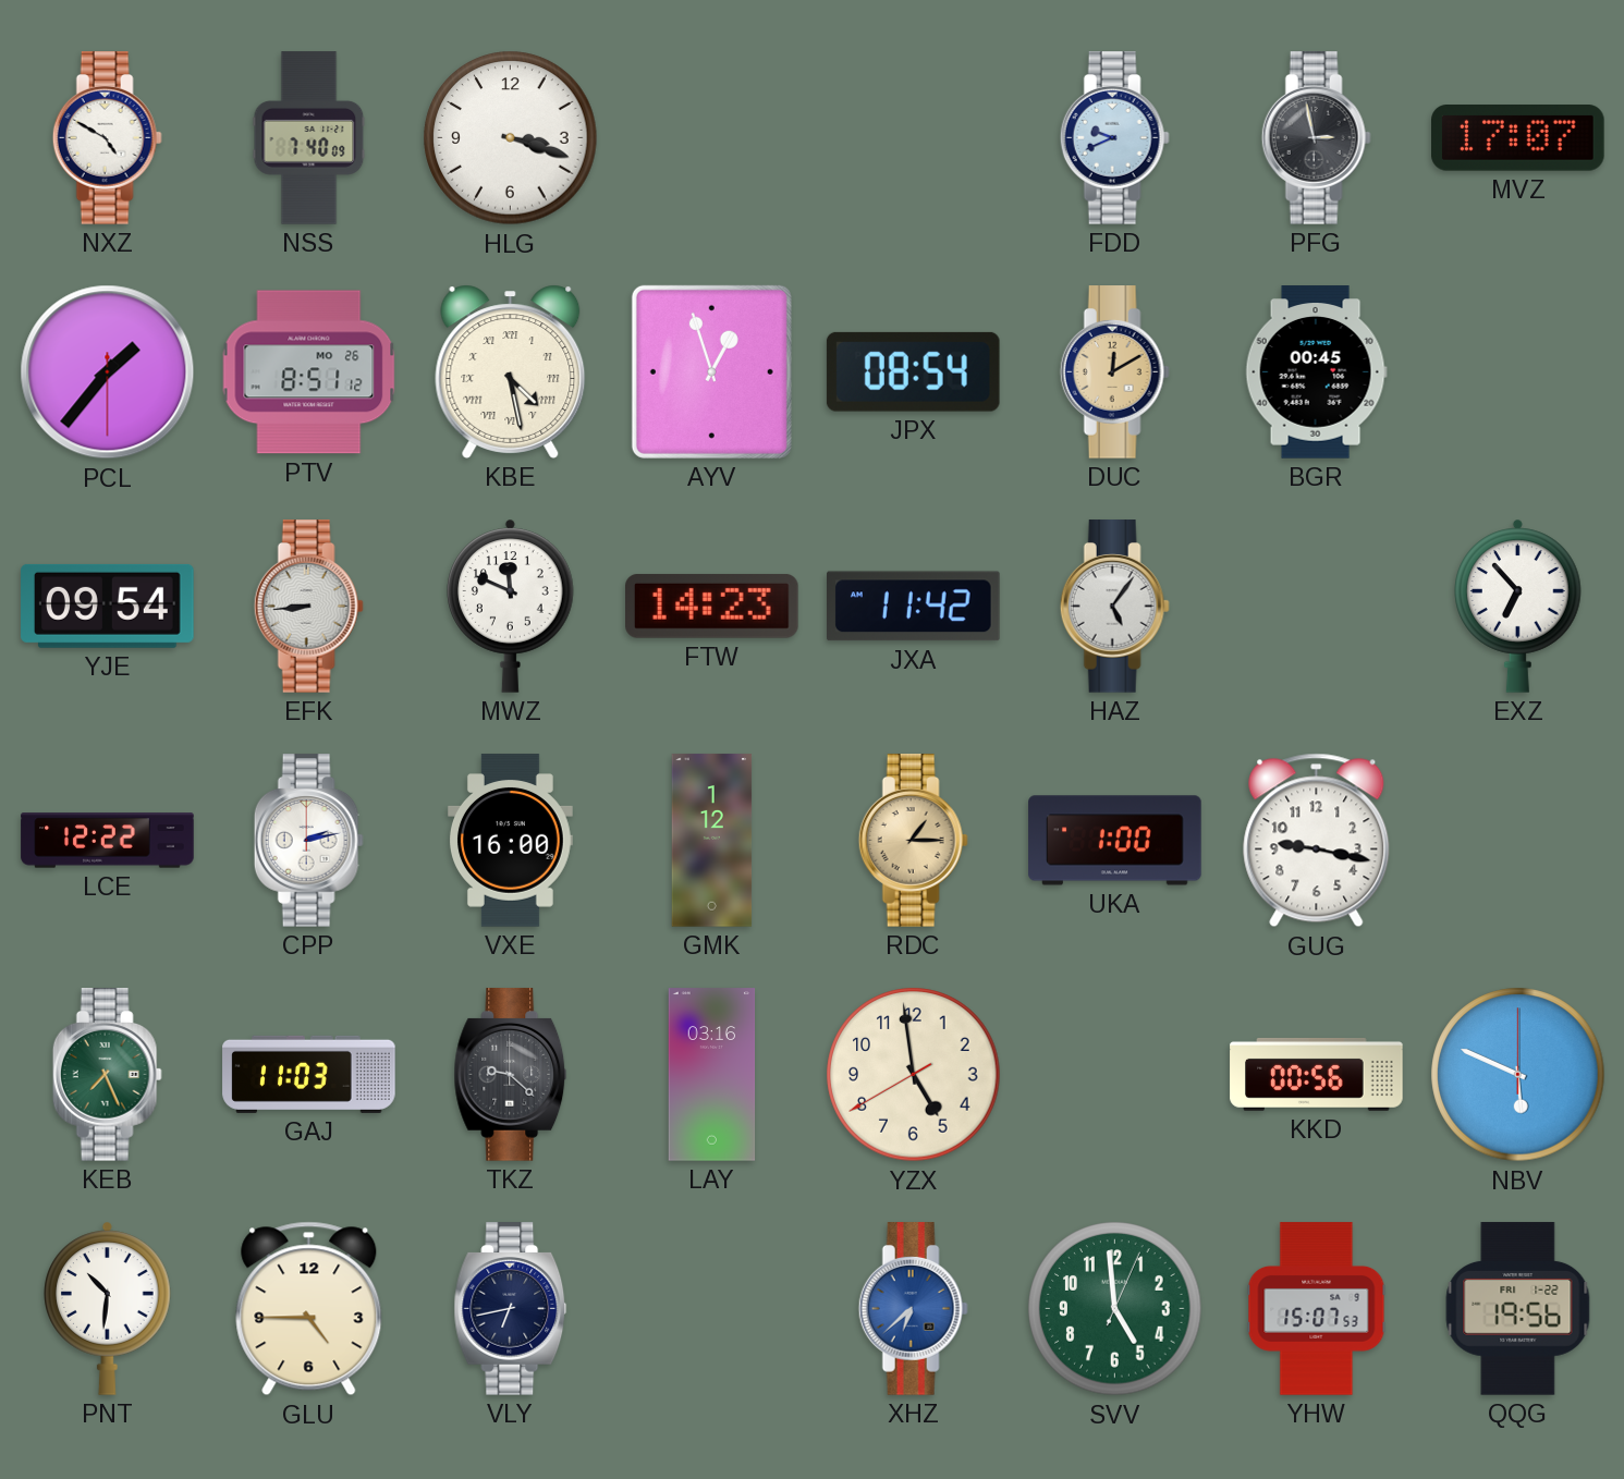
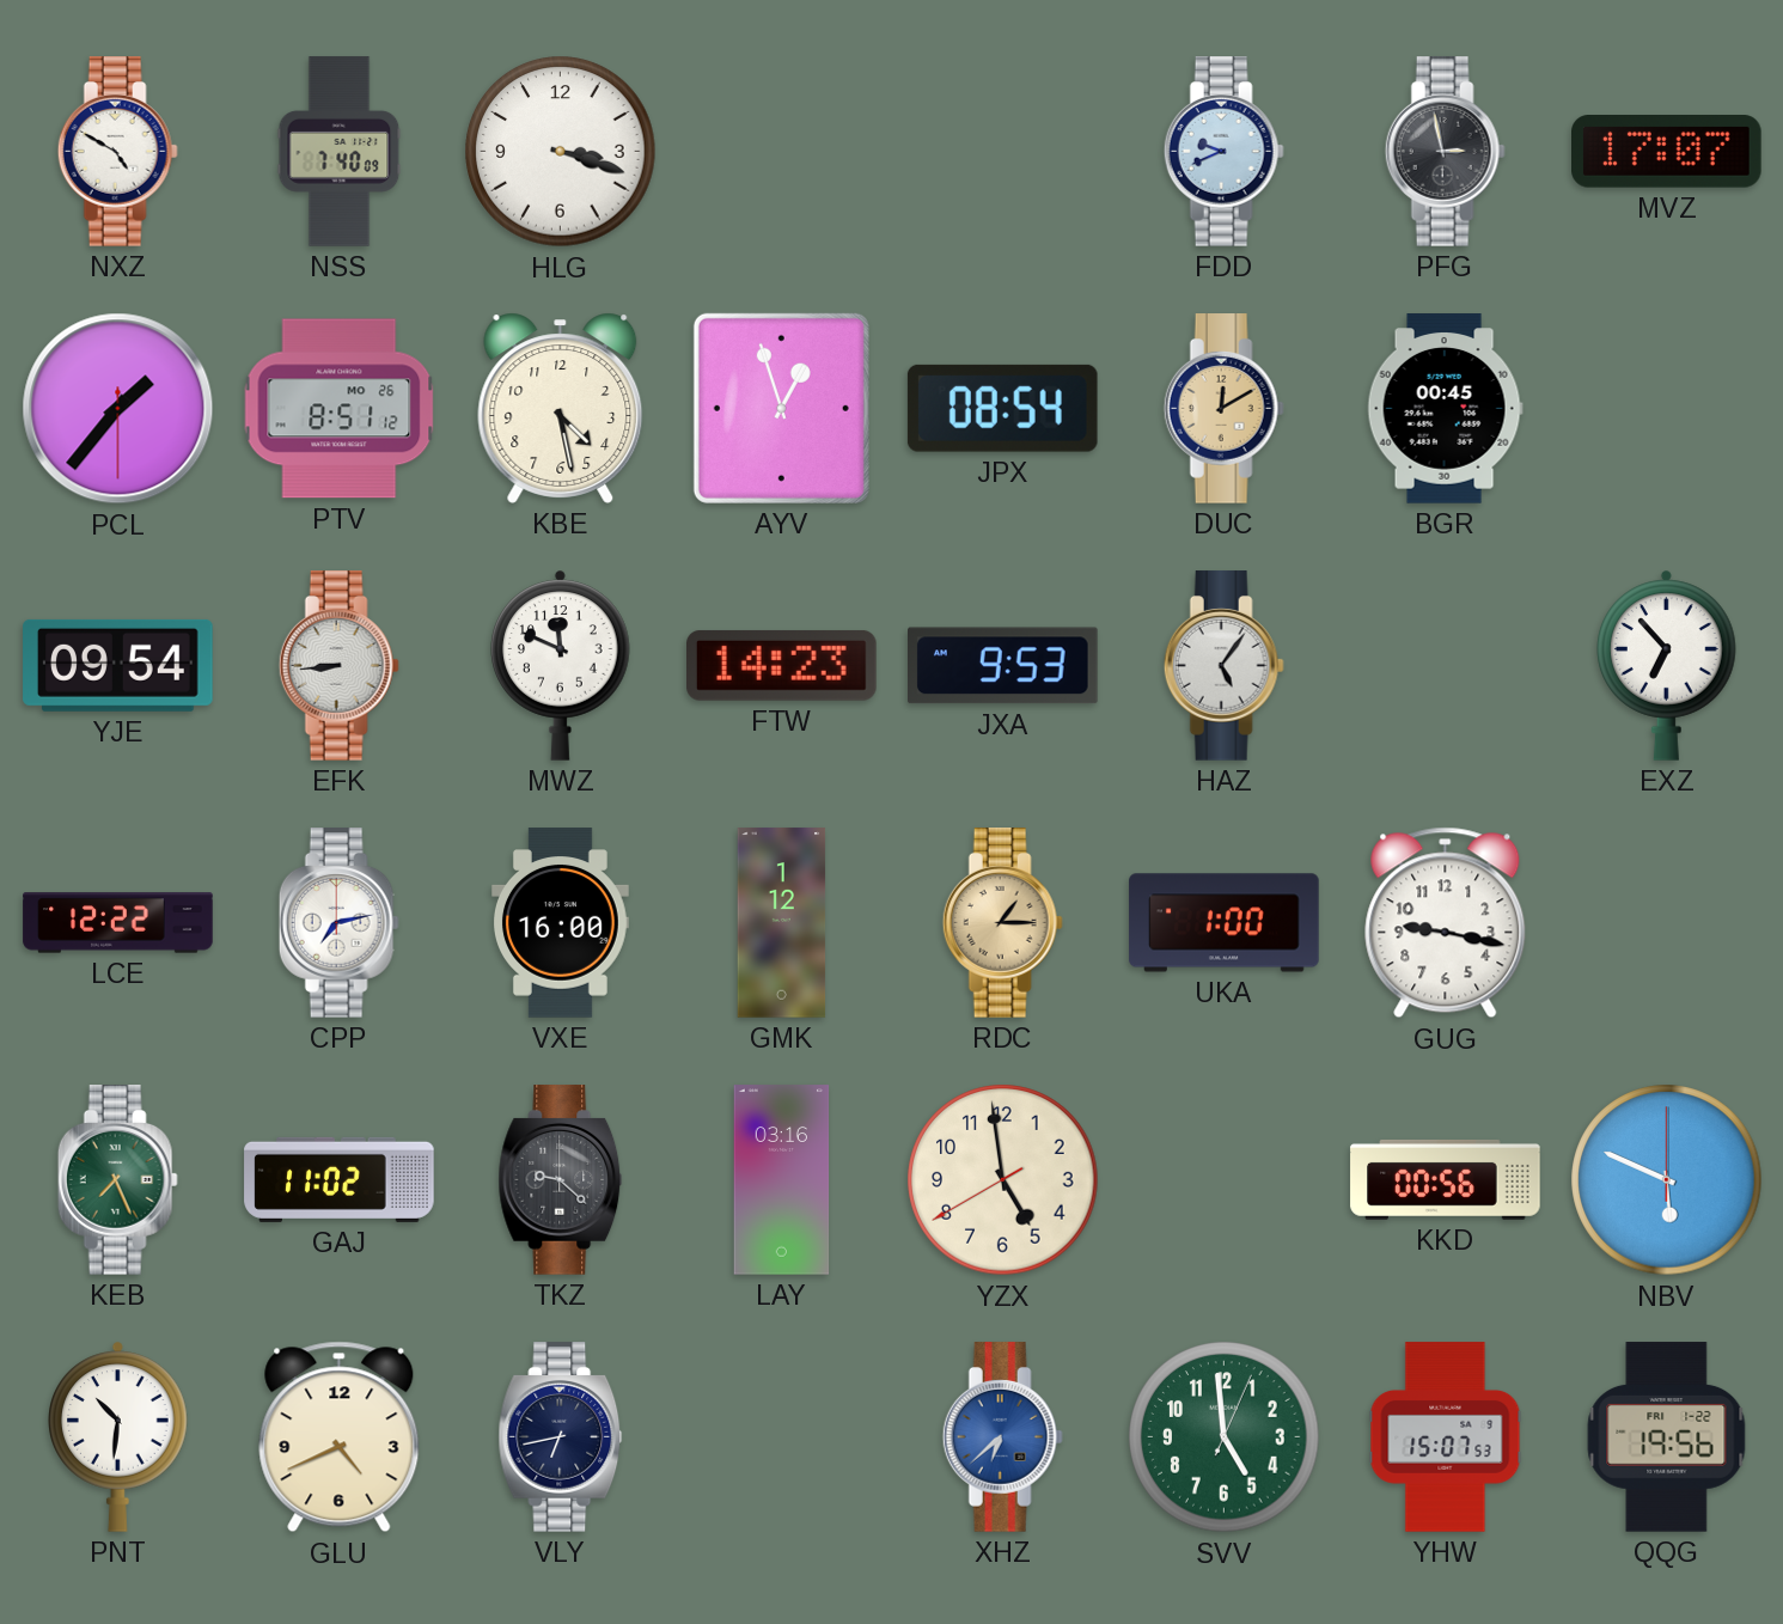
KBE numerals: Roman -> Arabic (561, 408)
JXA: 11:42 -> 9:53 (1003, 666)
CPP: 2:13 -> 7:13 (338, 923)
GAJ: 11:03 -> 11:02 (340, 1179)
GLU: 4:45 -> 4:41 (340, 1437)
